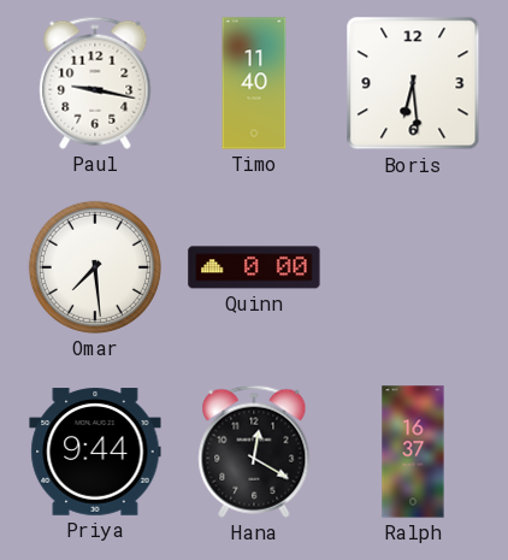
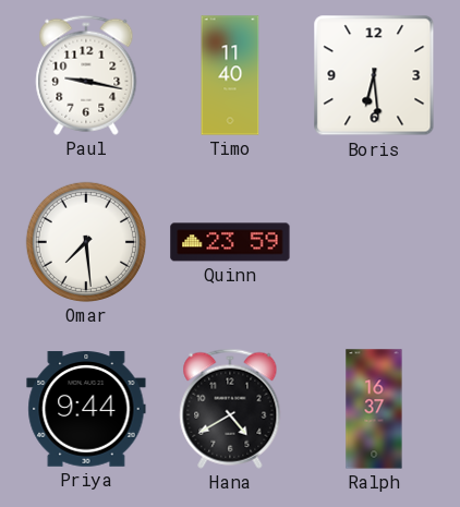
Quinn: 0:00 -> 23:59 (230, 242)
Hana: 12:20 -> 4:40 (230, 409)
